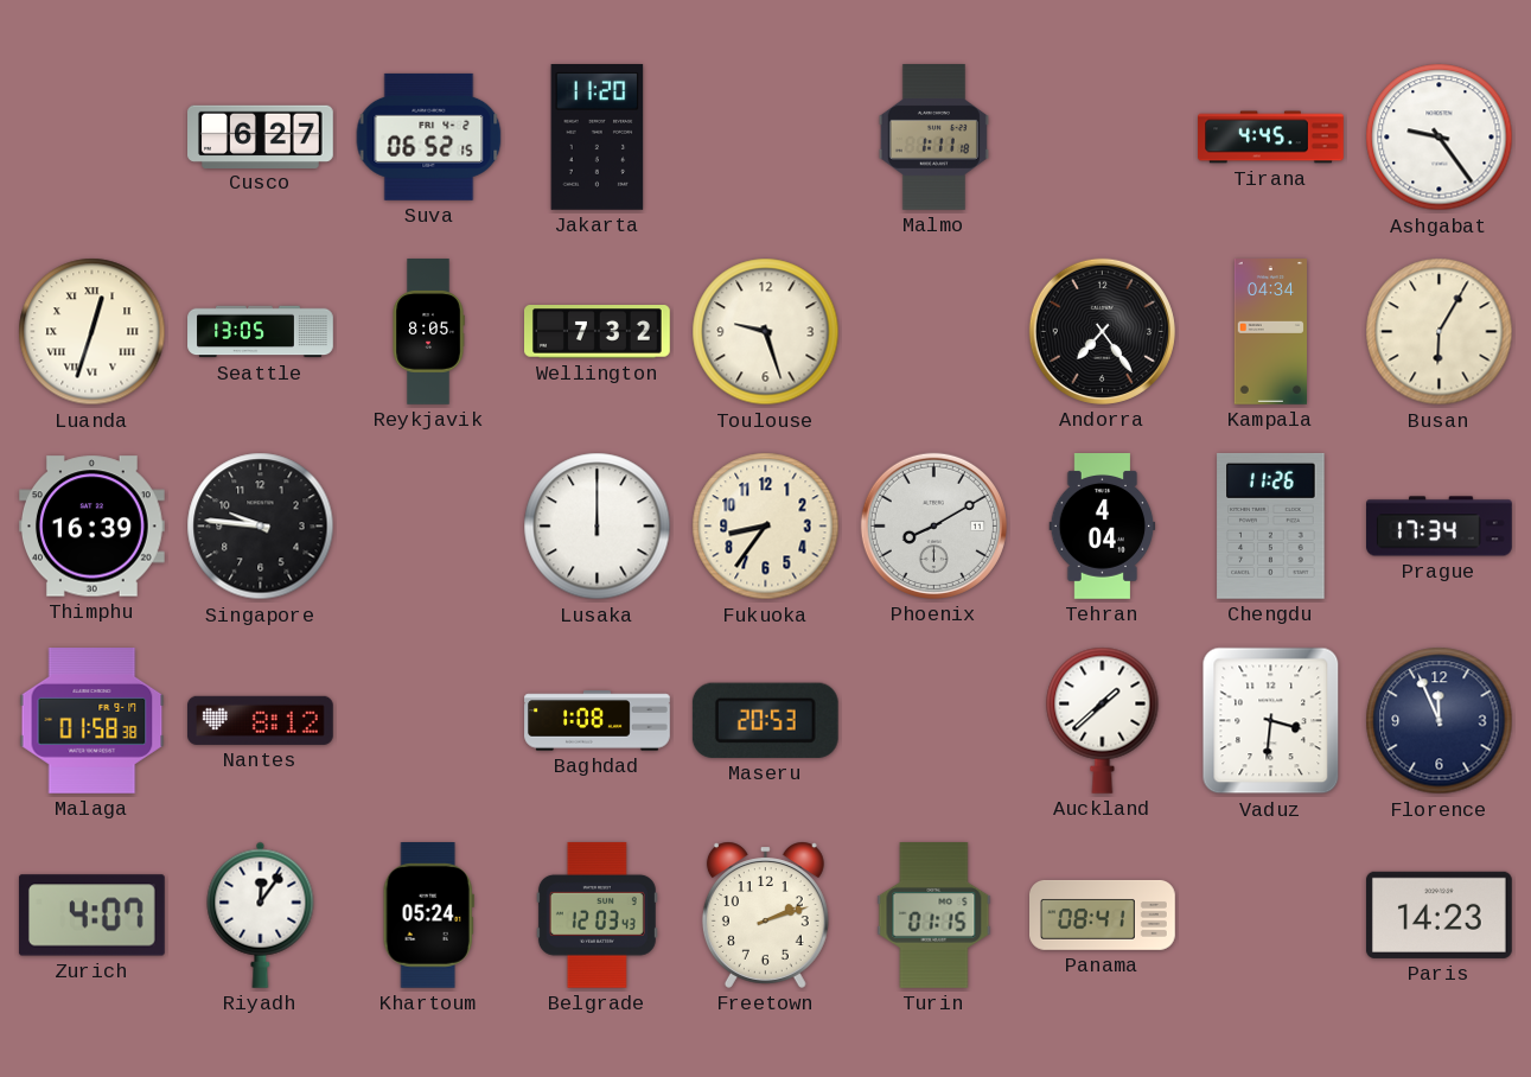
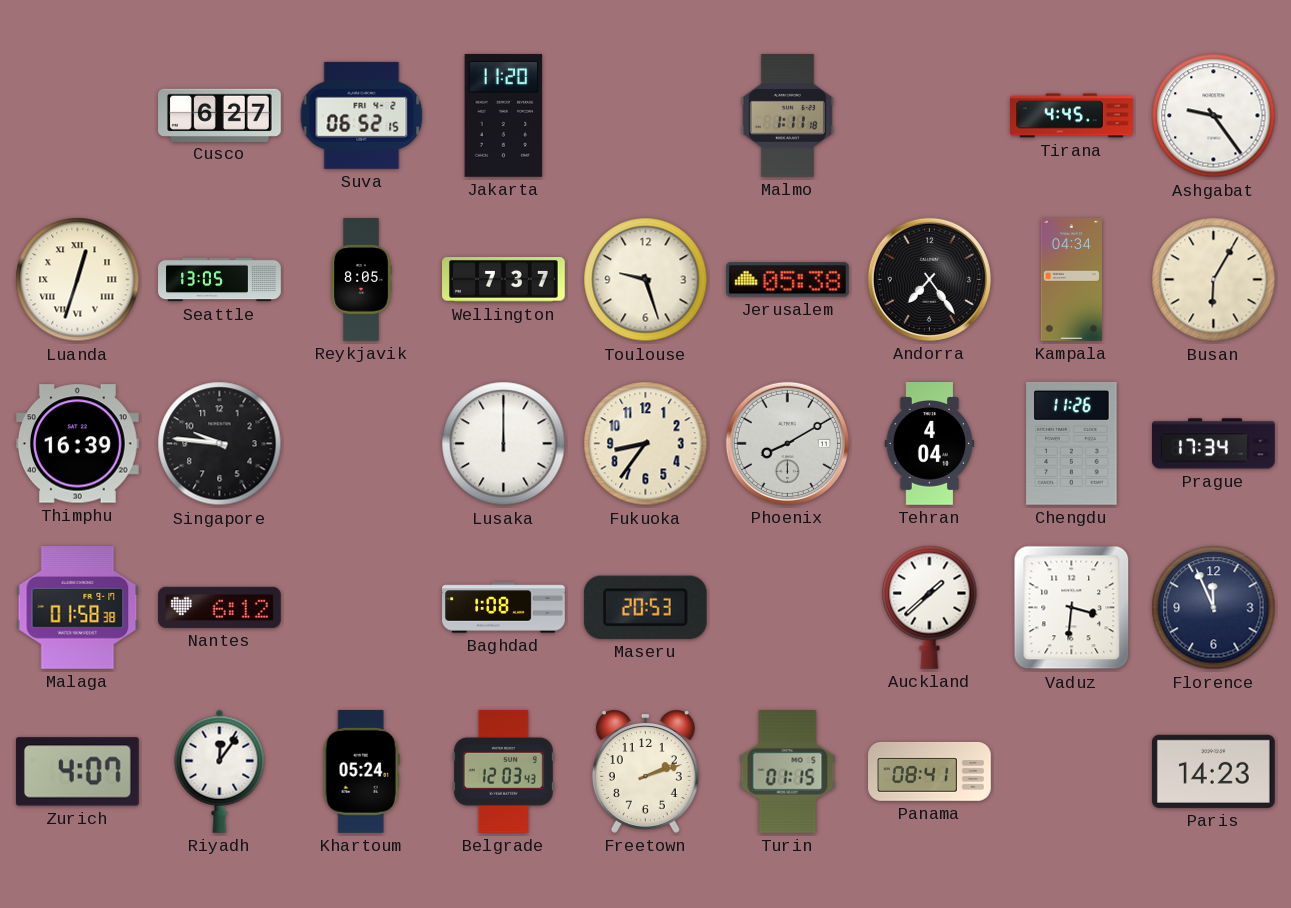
Wellington: 7:32 -> 7:37 (504, 280)
Jerusalem: none -> 05:38 (787, 280)
Nantes: 8:12 -> 6:12 (220, 607)
